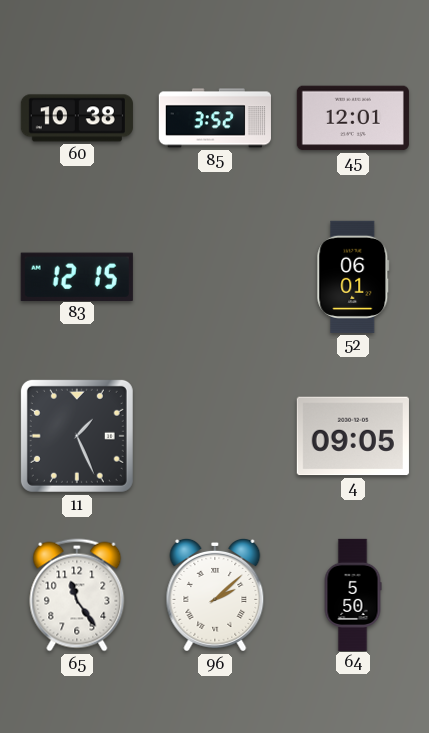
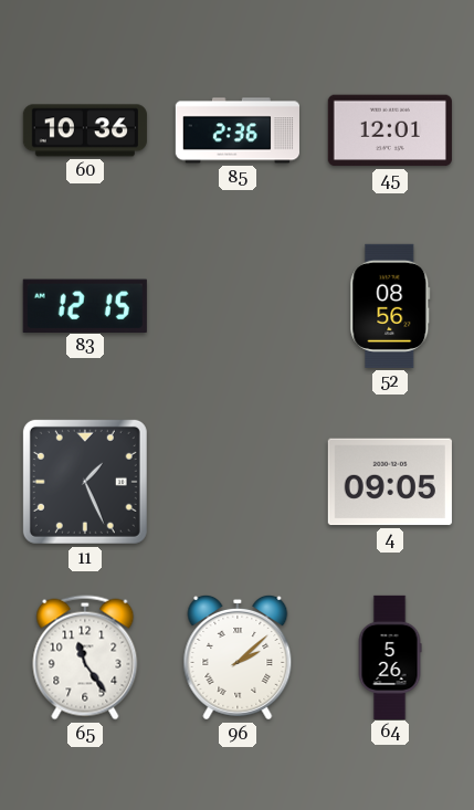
60: 10:38 -> 10:36 (85, 130)
85: 3:52 -> 2:36 (238, 130)
52: 06:01 -> 08:56 (390, 306)
64: 5:50 -> 5:26 (390, 656)
